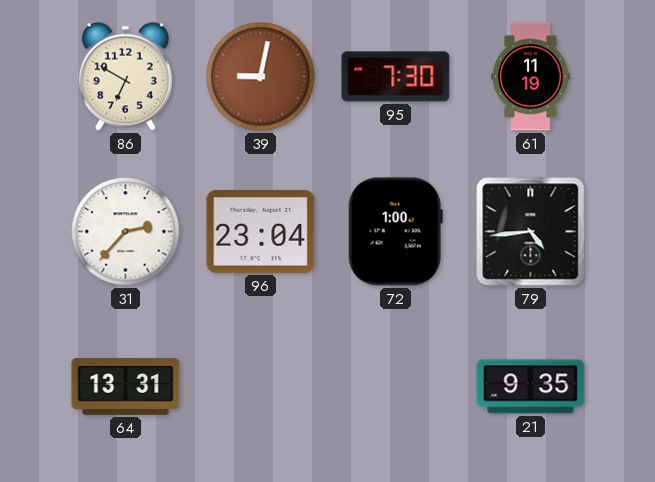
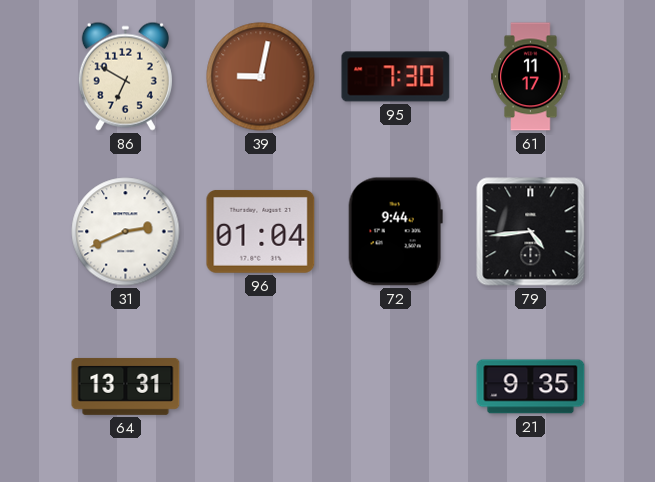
61: 11:19 -> 11:17 (531, 77)
31: 2:37 -> 2:41 (126, 232)
96: 23:04 -> 01:04 (261, 231)
72: 1:00 -> 9:44 (395, 232)
